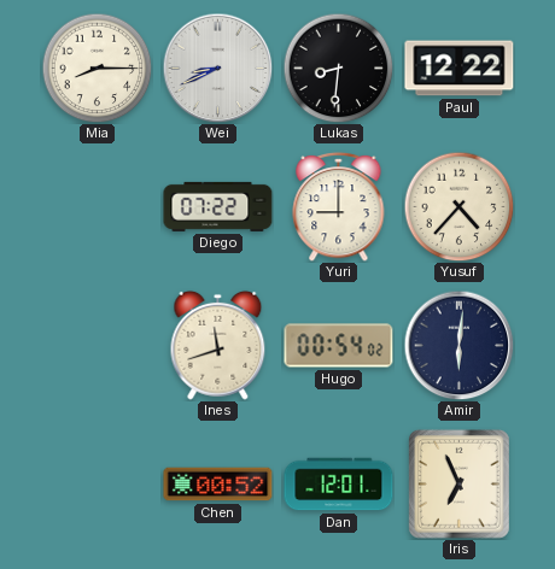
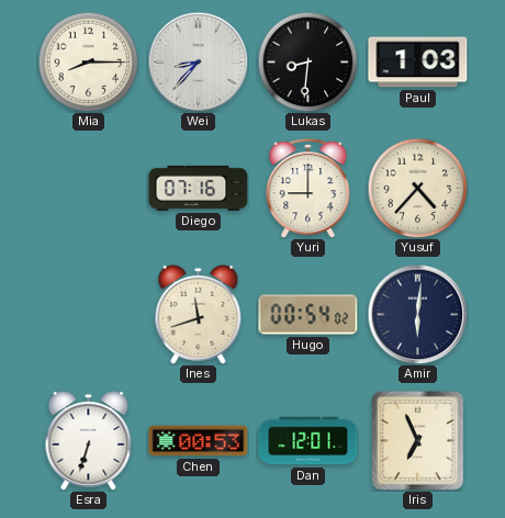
Wei: 8:41 -> 8:37 (198, 61)
Paul: 12:22 -> 1:03 (418, 63)
Diego: 07:22 -> 07:16 (199, 188)
Esra: none -> 6:33 (89, 440)
Chen: 00:52 -> 00:53 (199, 441)
